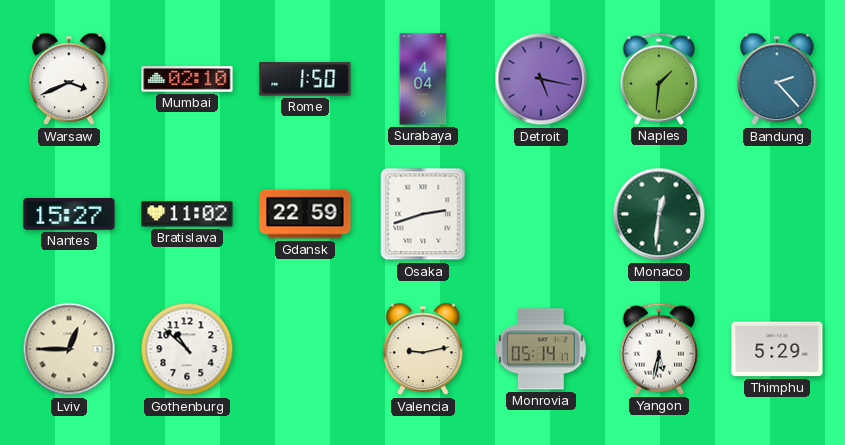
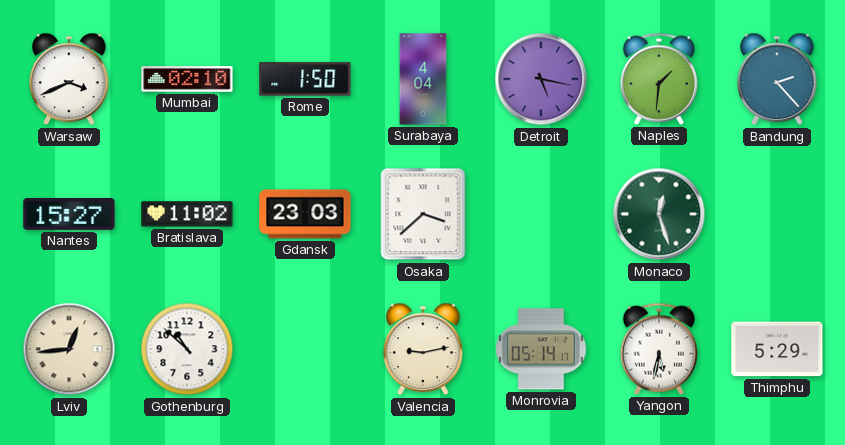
Gdansk: 22:59 -> 23:03 (305, 214)
Osaka: 2:42 -> 3:38 (423, 214)
Monaco: 12:31 -> 12:27 (659, 214)
Lviv: 12:45 -> 12:44 (69, 349)
